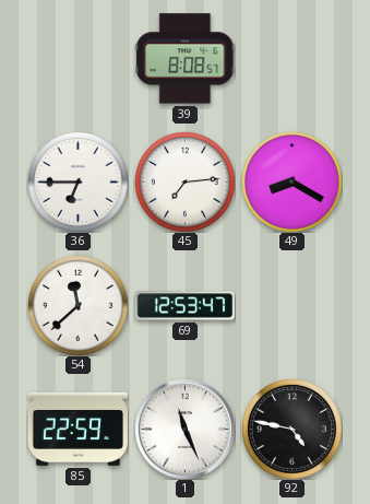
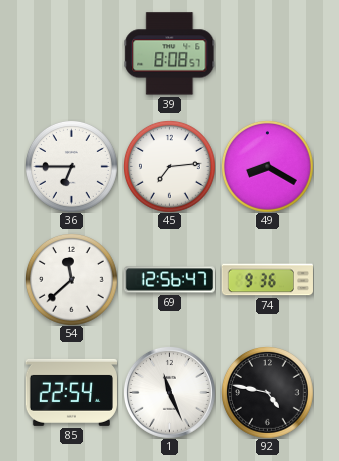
69: 12:53 -> 12:56 (169, 280)
74: none -> 9:36 (267, 280)
85: 22:59 -> 22:54 (71, 392)
